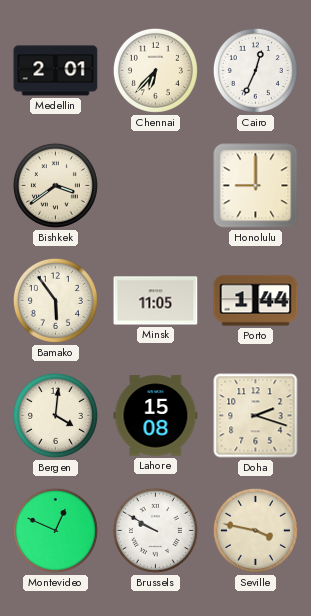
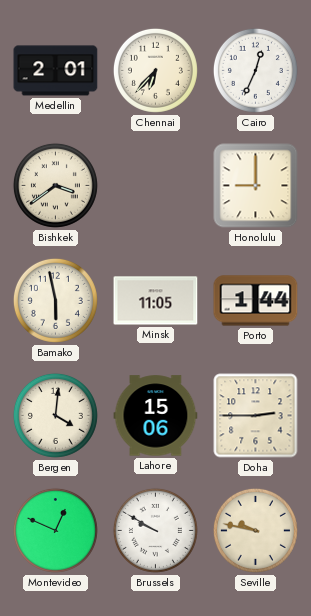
Bamako: 5:54 -> 5:58 (55, 300)
Lahore: 15:08 -> 15:06 (156, 416)
Doha: 2:18 -> 2:45 (256, 416)
Seville: 3:47 -> 9:47 (255, 530)
